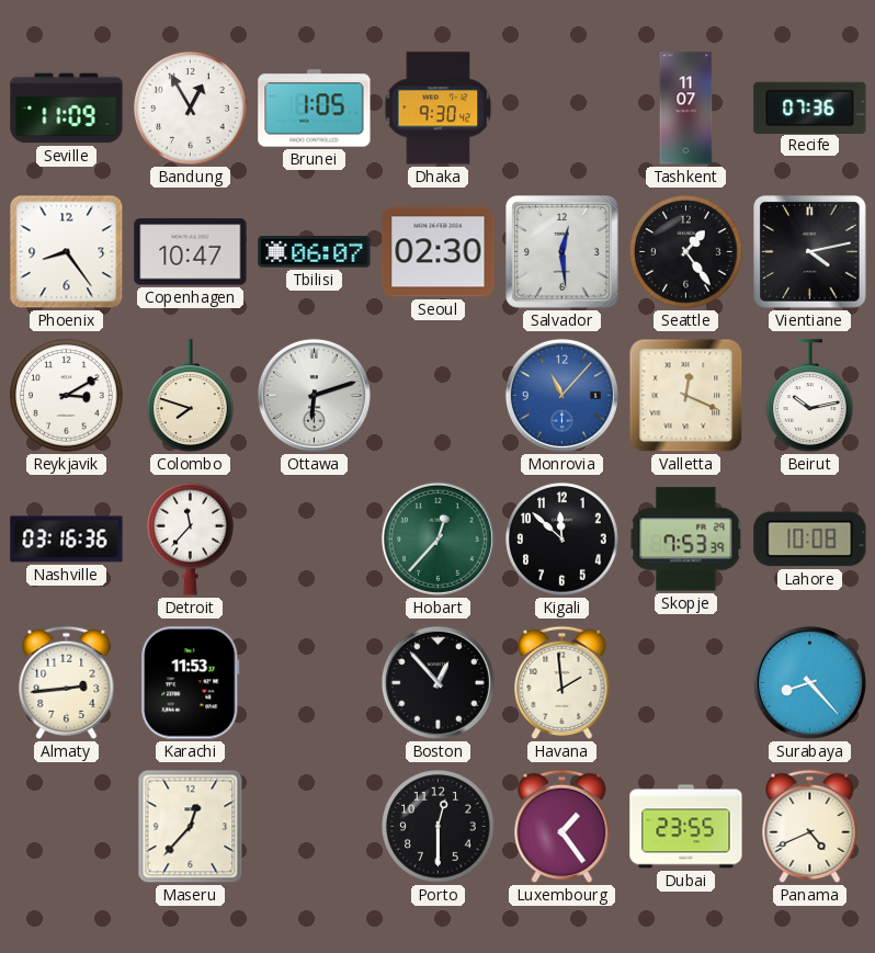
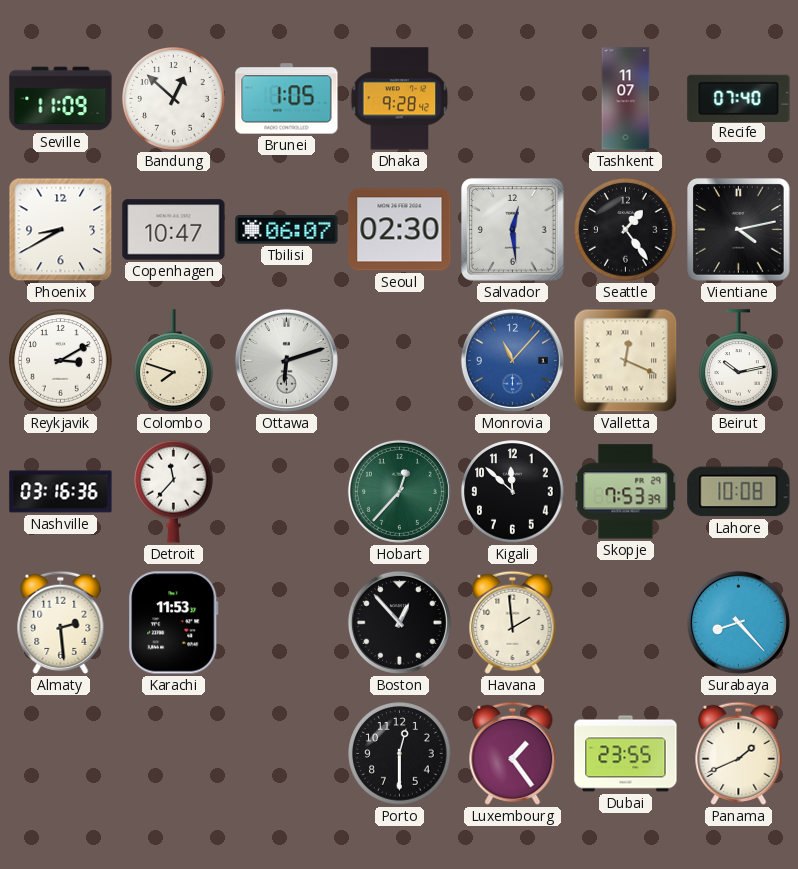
Bandung: 12:55 -> 12:52 (174, 99)
Dhaka: 9:30 -> 9:28 (400, 99)
Recife: 07:36 -> 07:40 (739, 98)
Phoenix: 8:24 -> 8:40 (61, 230)
Almaty: 2:44 -> 2:29 (61, 622)
Maseru: 12:37 -> none (191, 827)
Panama: 4:41 -> 1:41 (739, 753)
